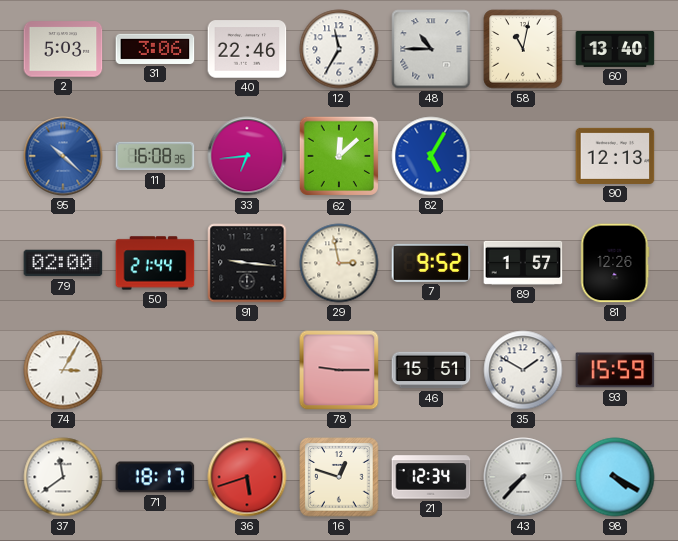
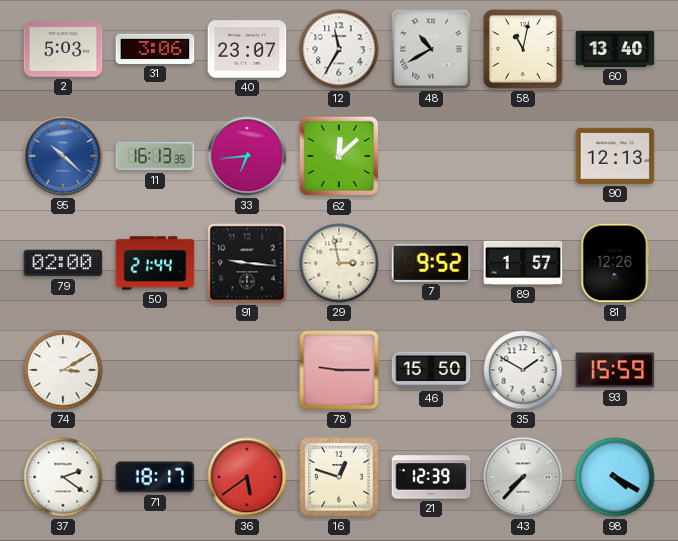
40: 22:46 -> 23:07 (247, 49)
48: 10:45 -> 10:40 (431, 49)
11: 16:08 -> 16:13 (155, 156)
82: 5:05 -> none (431, 156)
74: 3:05 -> 3:10 (63, 370)
46: 15:51 -> 15:50 (431, 370)
37: 11:39 -> 2:21 (63, 477)
36: 5:42 -> 5:39 (247, 477)
21: 12:34 -> 12:39 (431, 477)
